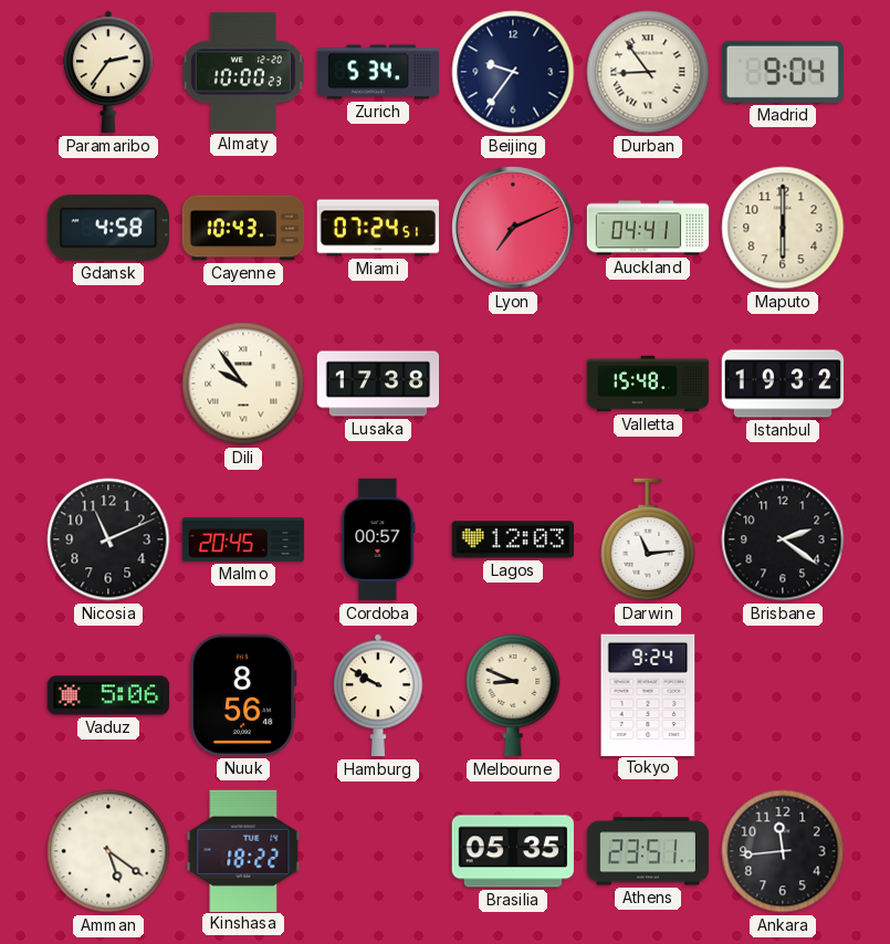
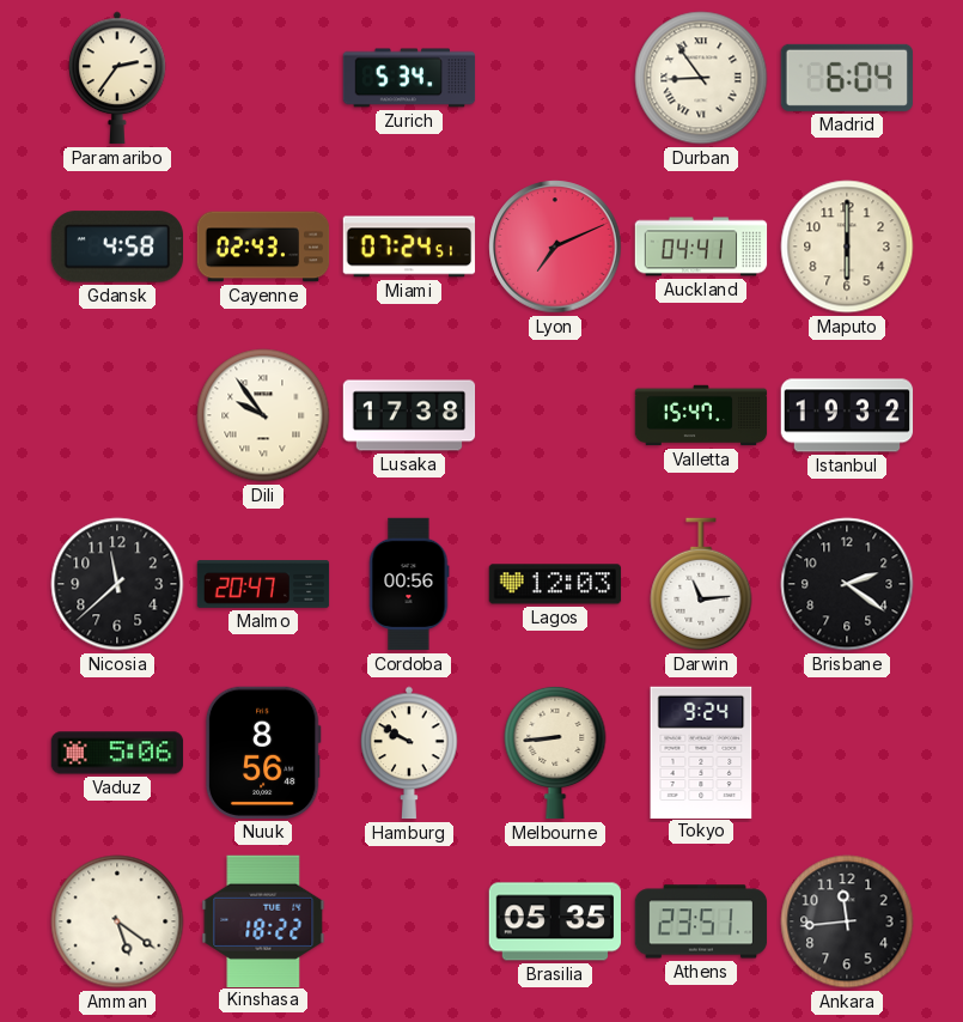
Almaty: 10:00 -> none (243, 72)
Beijing: 9:36 -> none (513, 72)
Madrid: 9:04 -> 6:04 (846, 78)
Cayenne: 10:43 -> 02:43 (263, 247)
Valletta: 15:48 -> 15:47 (701, 415)
Nicosia: 11:11 -> 11:38 (117, 584)
Malmo: 20:45 -> 20:47 (263, 584)
Cordoba: 00:57 -> 00:56 (409, 584)
Melbourne: 8:49 -> 8:44 (555, 753)
